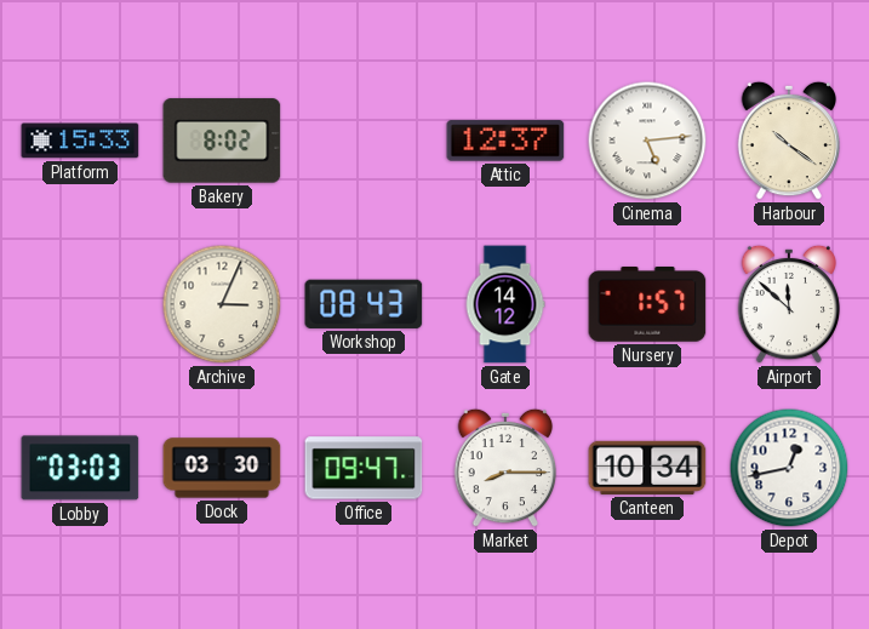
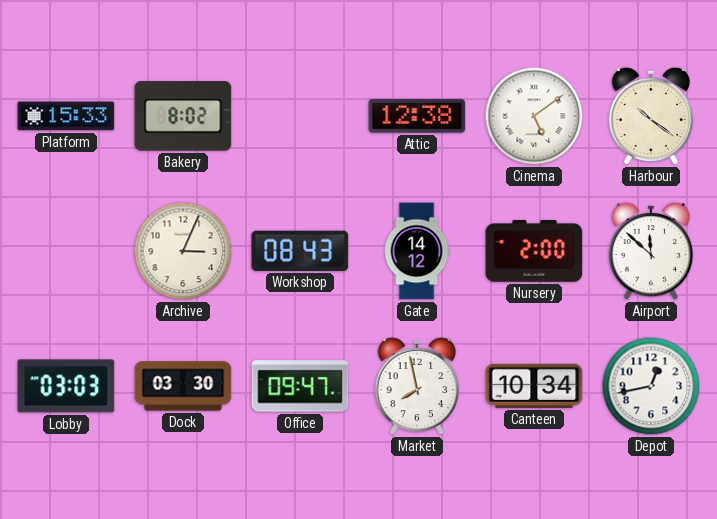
Attic: 12:37 -> 12:38 (417, 116)
Cinema: 5:14 -> 5:09 (534, 116)
Nursery: 1:57 -> 2:00 (534, 251)
Market: 8:15 -> 7:58 (417, 386)
